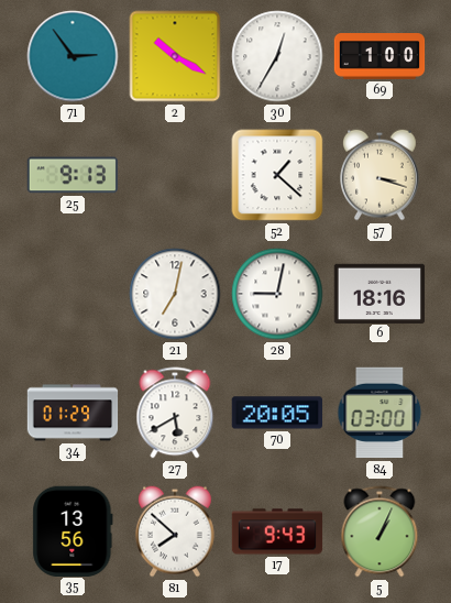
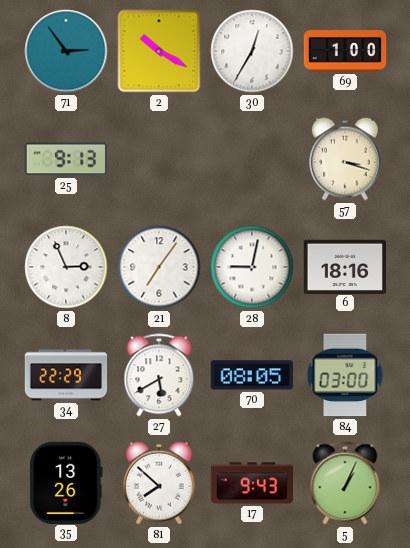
52: 1:22 -> none (277, 175)
8: none -> 2:56 (66, 267)
21: 7:02 -> 7:06 (159, 267)
34: 01:29 -> 22:29 (66, 375)
70: 20:05 -> 08:05 (251, 375)
35: 13:56 -> 13:26 (66, 482)
